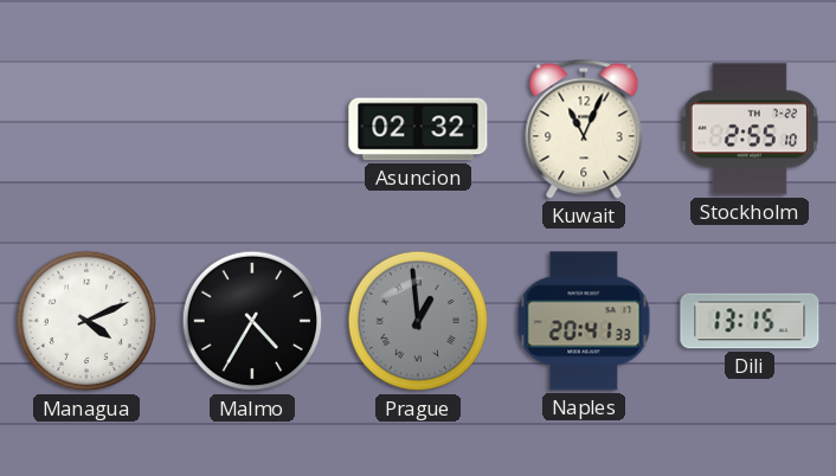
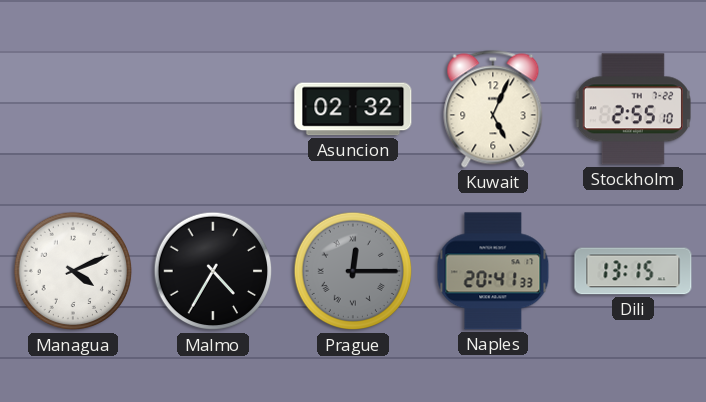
Kuwait: 11:04 -> 5:04 (493, 109)
Prague: 12:59 -> 12:15 (353, 271)
